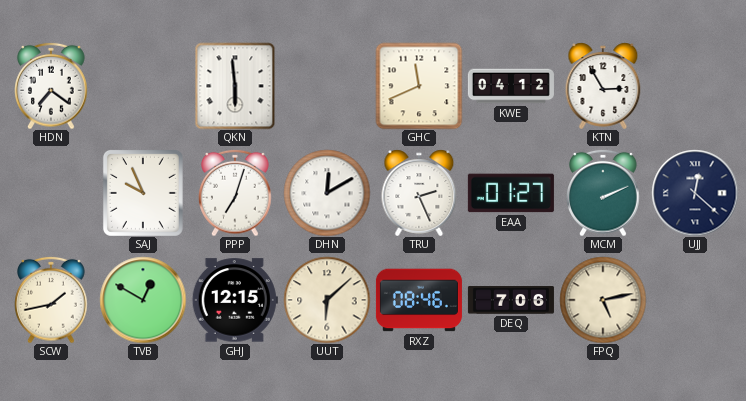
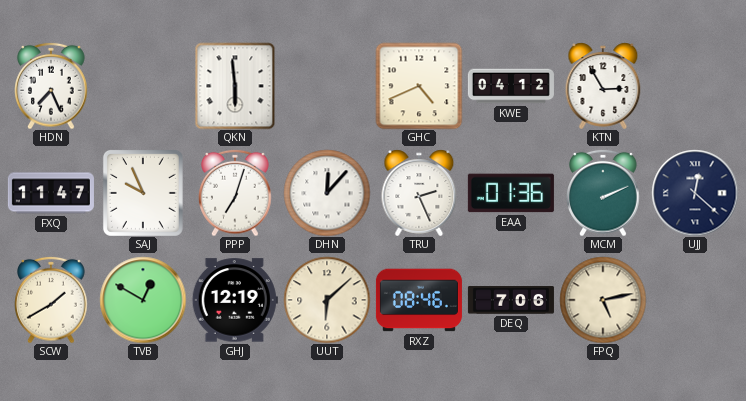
HDN: 7:21 -> 7:26 (51, 86)
GHC: 11:41 -> 4:41 (419, 86)
FXQ: none -> 11:47 (51, 193)
DHN: 12:10 -> 12:07 (327, 193)
EAA: 01:27 -> 01:36 (511, 193)
SCW: 1:43 -> 1:40 (51, 300)
GHJ: 12:15 -> 12:19 (235, 300)
